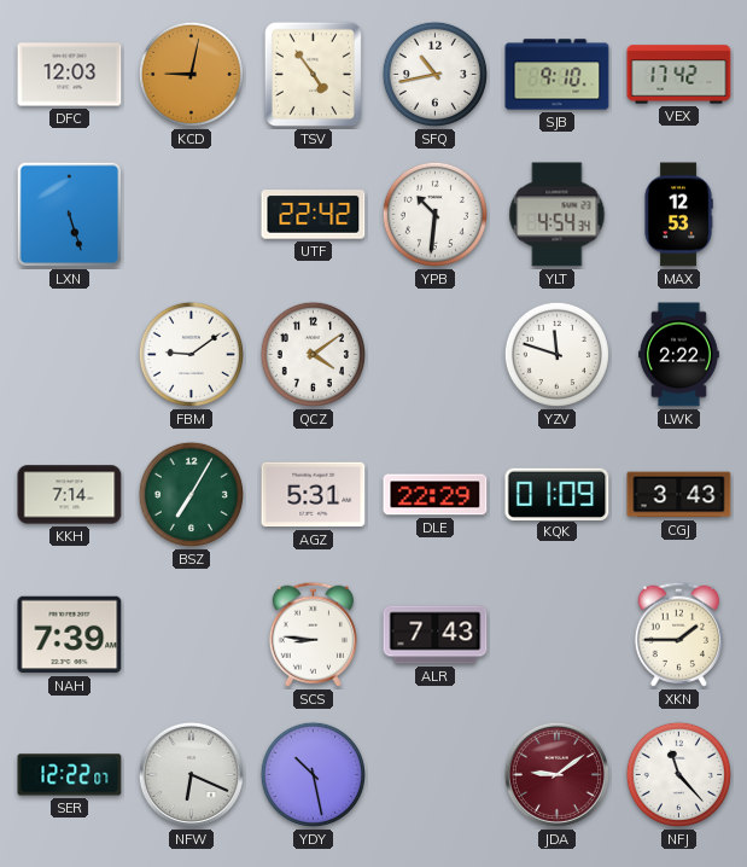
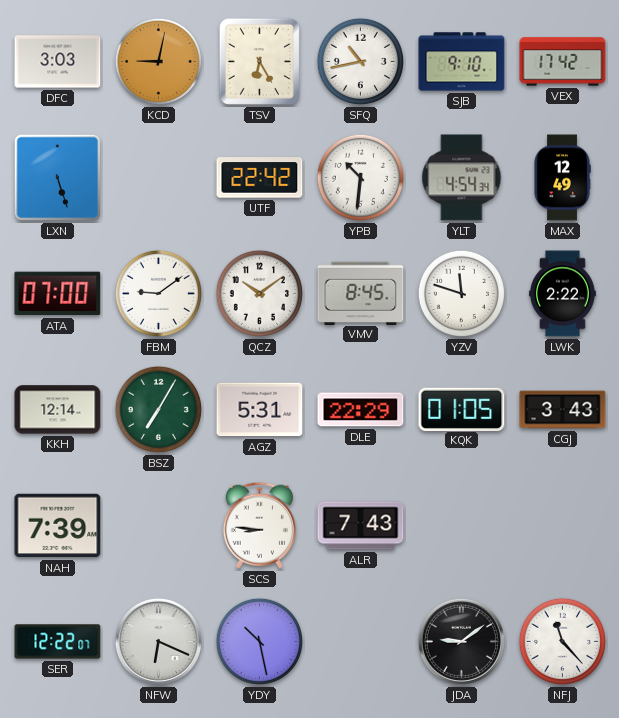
DFC: 12:03 -> 3:03 (58, 62)
TSV: 4:54 -> 6:25 (259, 61)
MAX: 12:53 -> 12:49 (562, 178)
ATA: none -> 07:00 (58, 294)
QCZ: 4:09 -> 10:09 (259, 293)
VMV: none -> 8:45 (361, 293)
KKH: 7:14 -> 12:14 (58, 410)
KQK: 01:09 -> 01:05 (462, 409)
XKN: 1:45 -> none (678, 634)
JDA dial: burgundy -> black (461, 641)
